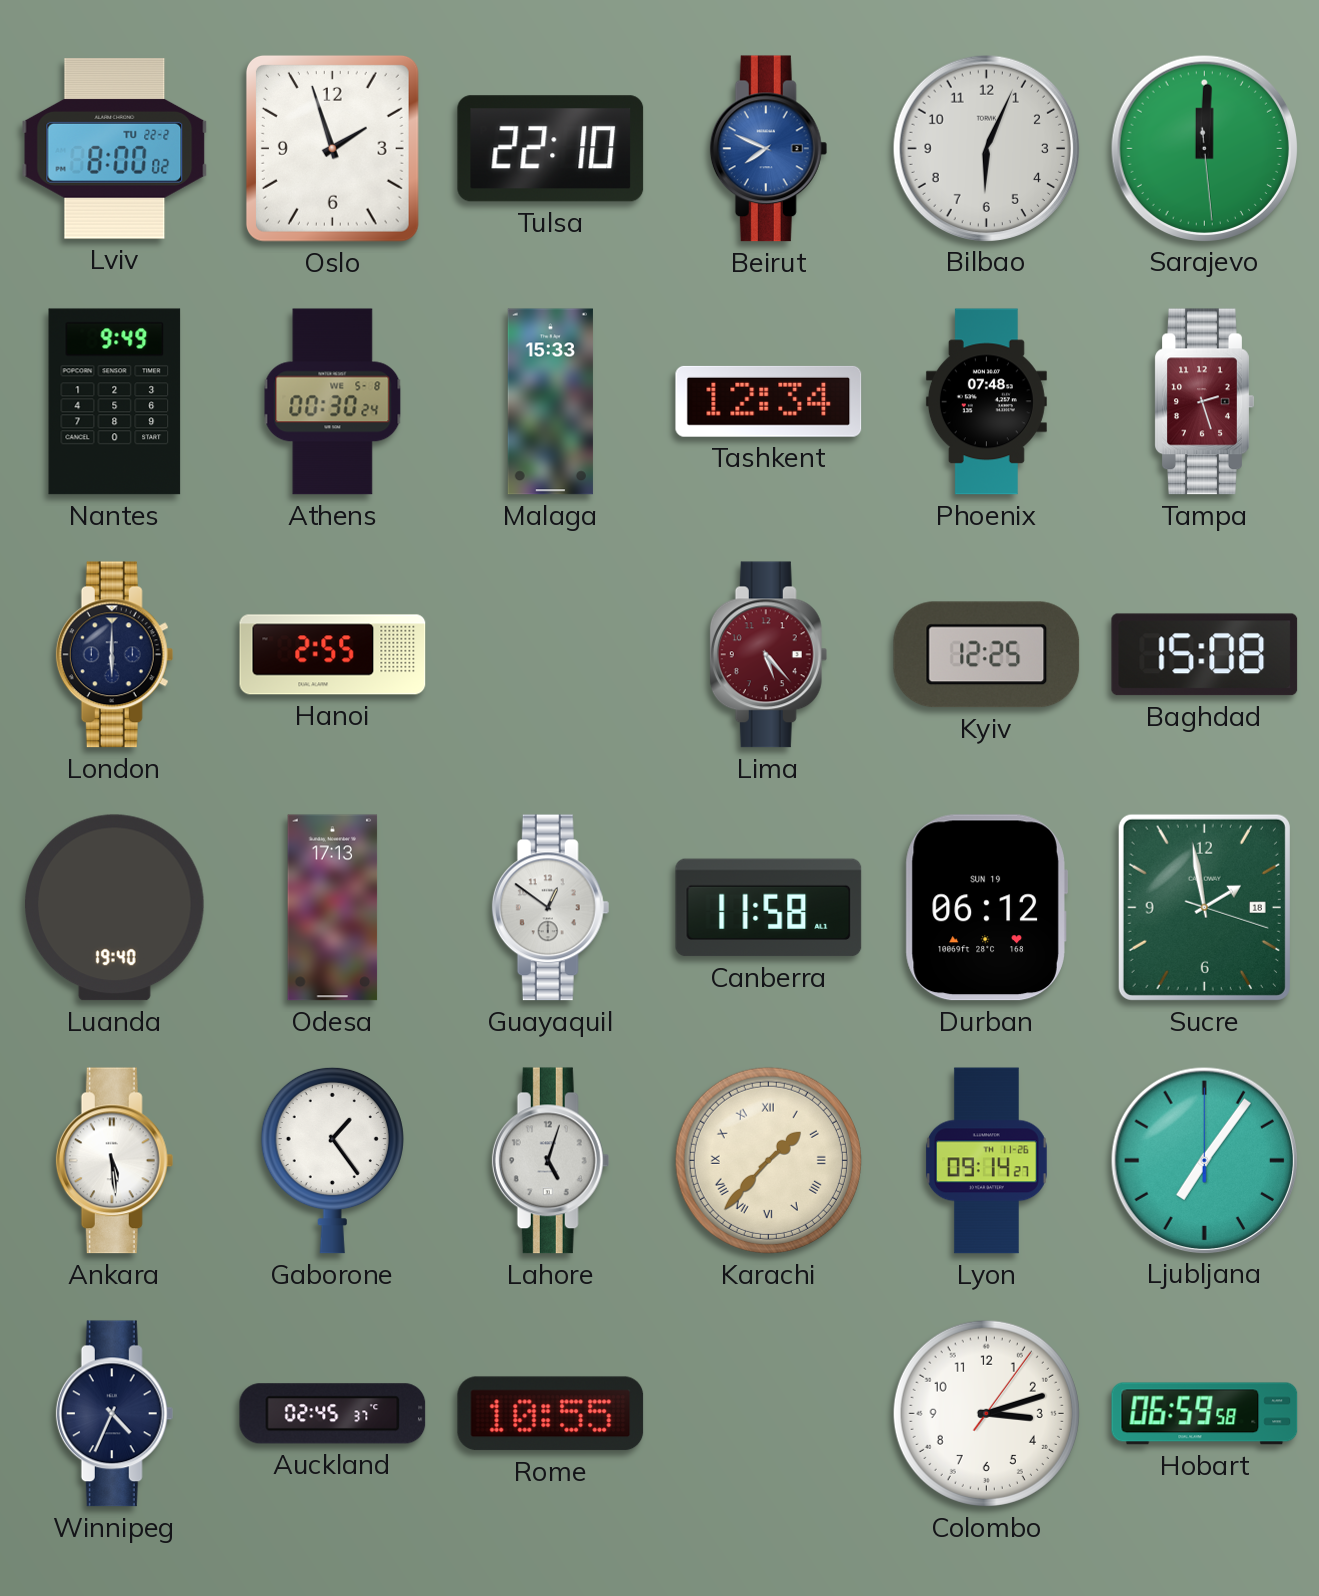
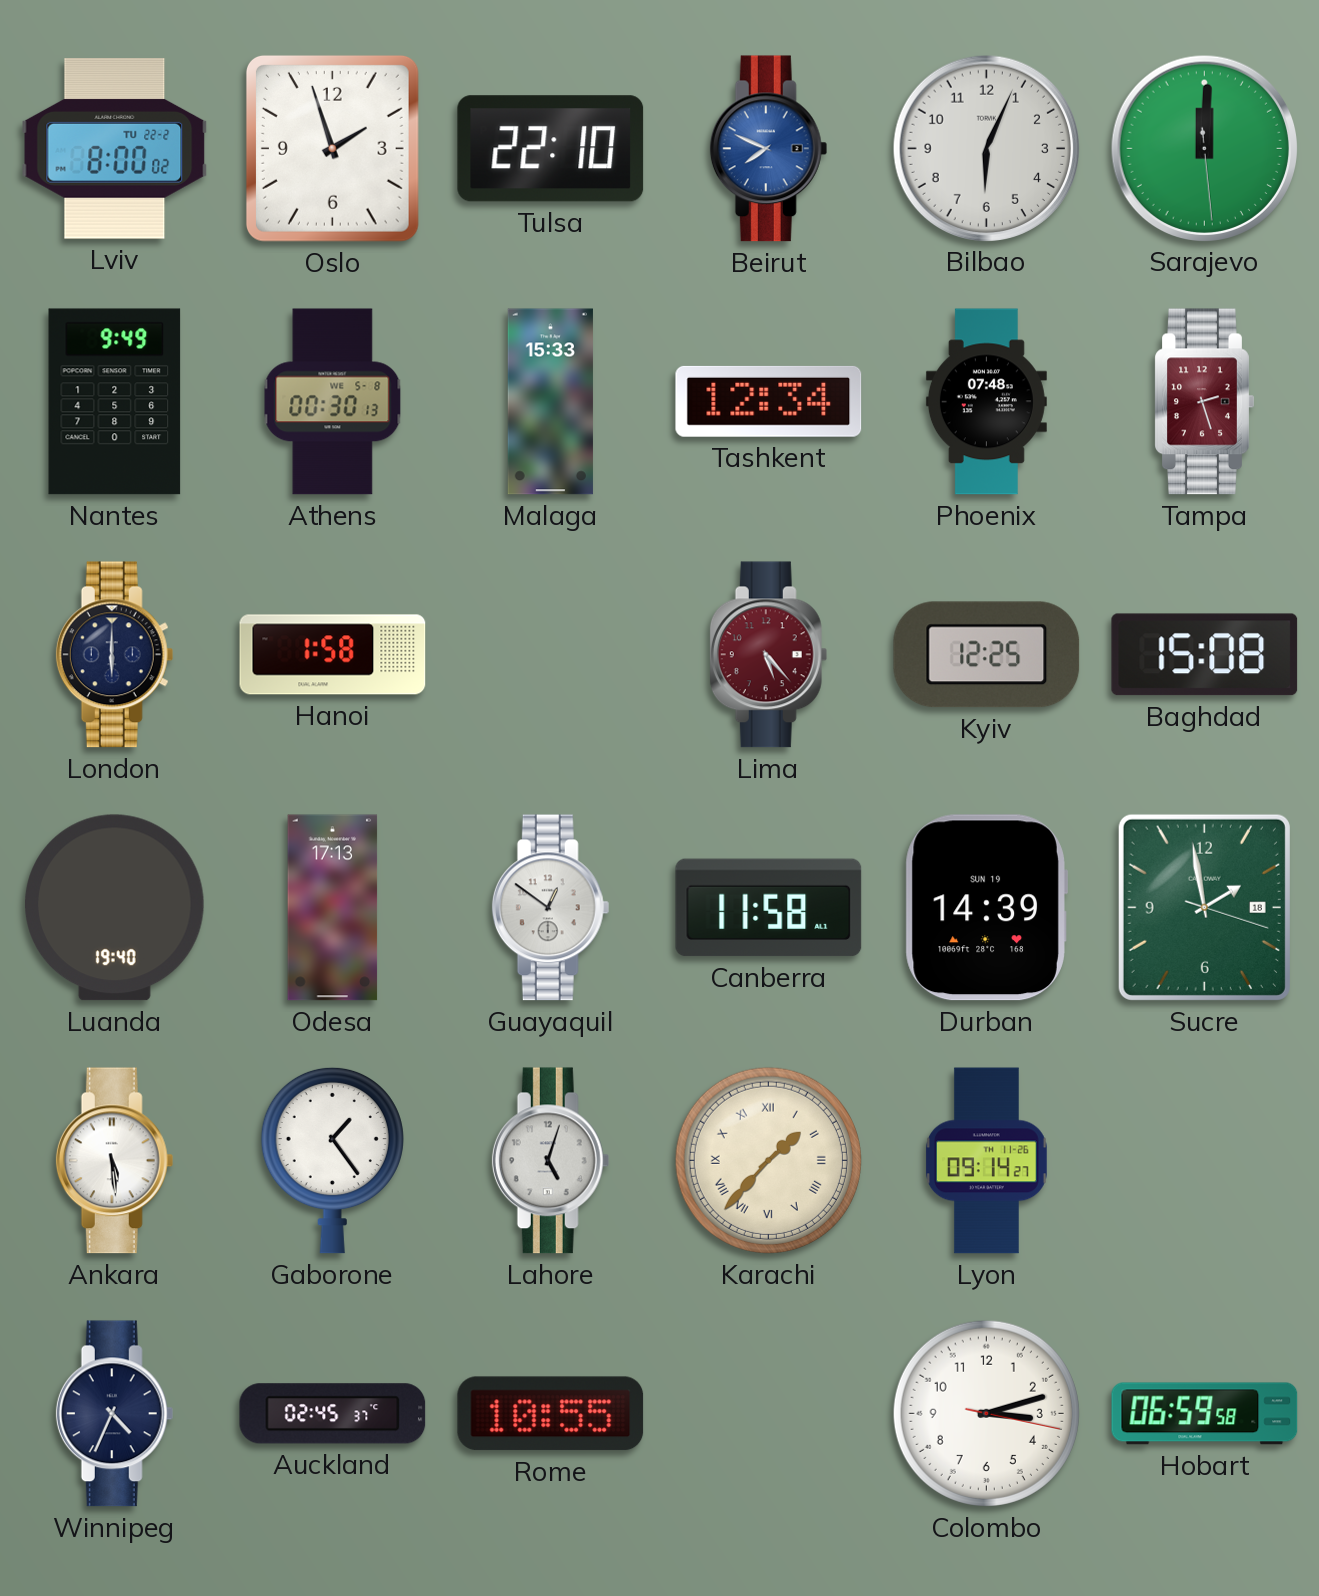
Athens: 00:30:24 -> 00:30:13 (333, 402)
Hanoi: 2:55 -> 1:58 (333, 655)
Durban: 06:12 -> 14:39 (986, 908)
Ljubljana: 7:06 -> none (1204, 1160)
Colombo: 3:12:06 -> 3:12:17 (986, 1413)
